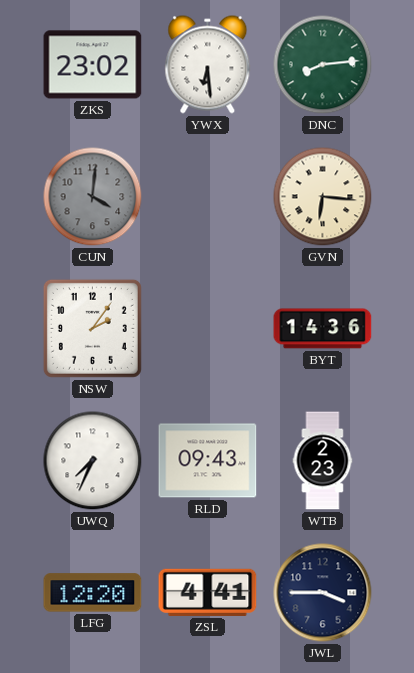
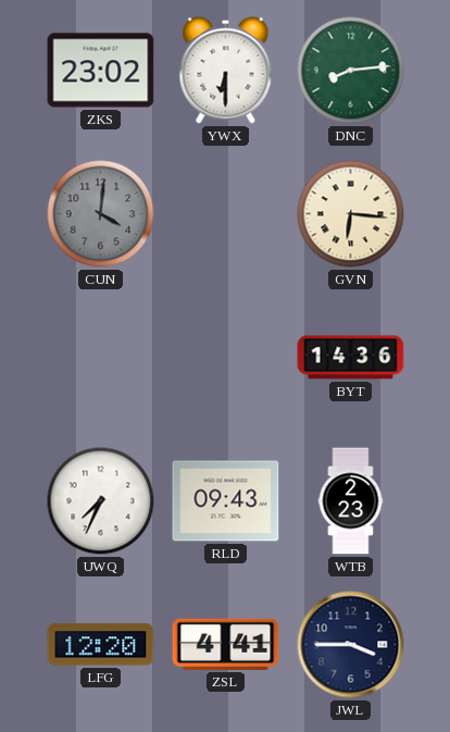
YWX: 6:29 -> 6:30 (226, 71)
NSW: 2:06 -> none (92, 328)
